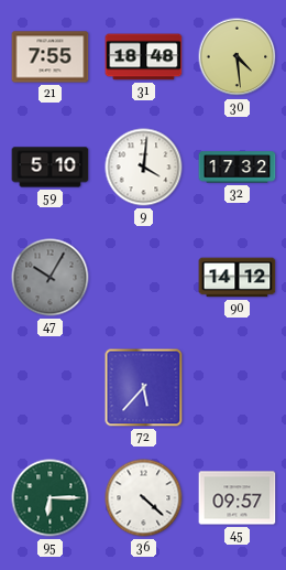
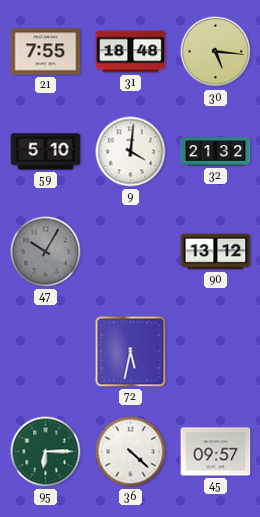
30: 4:29 -> 5:16 (216, 52)
32: 17:32 -> 21:32 (216, 152)
90: 14:12 -> 13:12 (216, 252)
72: 5:37 -> 5:32 (131, 352)
